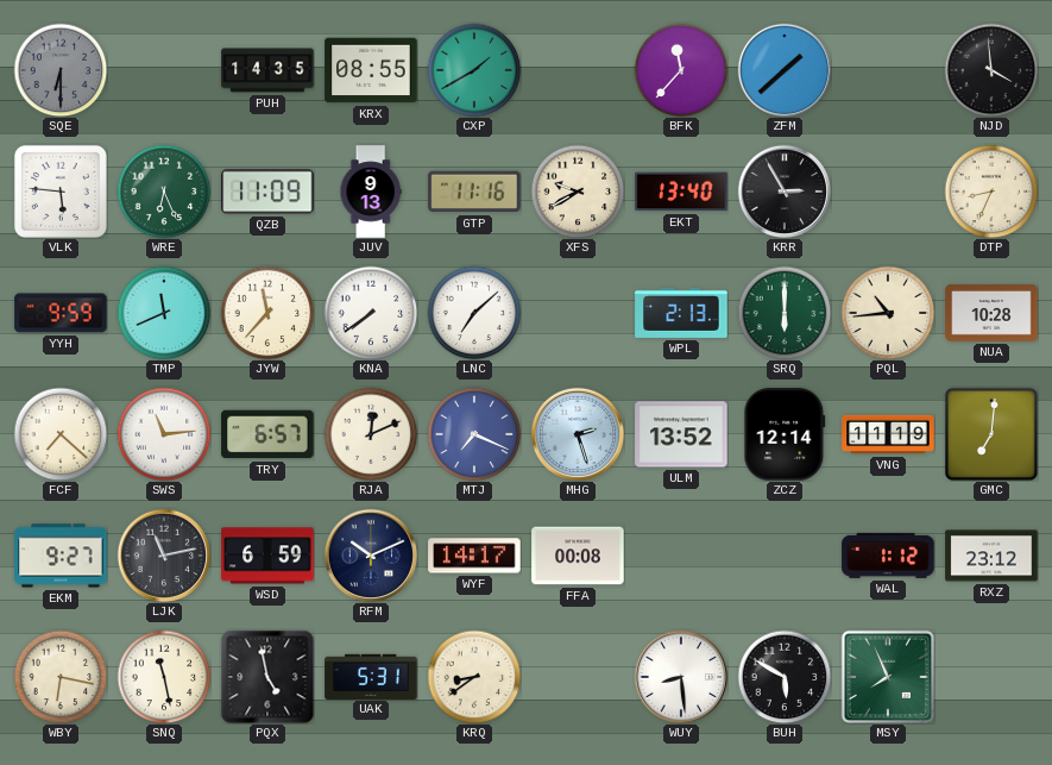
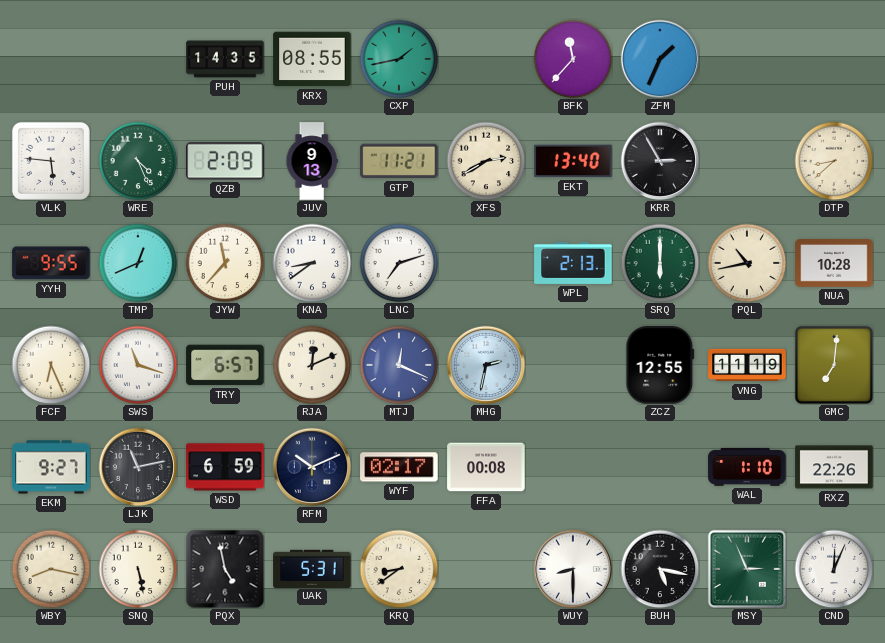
SQE: 6:30 -> none (61, 70)
CXP: 1:40 -> 1:43 (399, 59)
ZFM: 1:38 -> 1:34 (660, 59)
NJD: 3:59 -> none (991, 70)
WRE: 6:26 -> 4:26 (138, 161)
QZB: 11:09 -> 2:09 (225, 161)
GTP: 11:16 -> 11:21 (399, 161)
XFS: 9:40 -> 2:40 (486, 161)
DTP: 8:34 -> 8:38 (834, 161)
YYH: 9:59 -> 9:55 (51, 263)
TMP: 11:41 -> 12:41 (138, 263)
KNA: 7:39 -> 8:39 (312, 263)
LNC: 7:08 -> 7:12 (399, 263)
PQL: 10:44 -> 10:43 (747, 263)
FCF: 7:22 -> 6:26 (51, 365)
SWS: 11:14 -> 11:18 (138, 365)
MTJ: 7:19 -> 12:19 (399, 365)
MHG: 2:27 -> 2:32 (486, 365)
ULM: 13:52 -> none (681, 434)
ZCZ: 12:14 -> 12:55 (660, 365)
WYF: 14:17 -> 02:17 (399, 467)
WAL: 1:12 -> 1:10 (747, 467)
RXZ: 23:12 -> 22:26 (834, 467)
WBY: 6:17 -> 8:17 (51, 569)
SNQ: 11:28 -> 5:28 (138, 569)
WUY: 8:29 -> 8:30 (573, 569)
BUH: 5:50 -> 5:17 (660, 569)
MSY: 7:56 -> 2:56 (746, 568)
CND: none -> 12:04 (834, 569)
